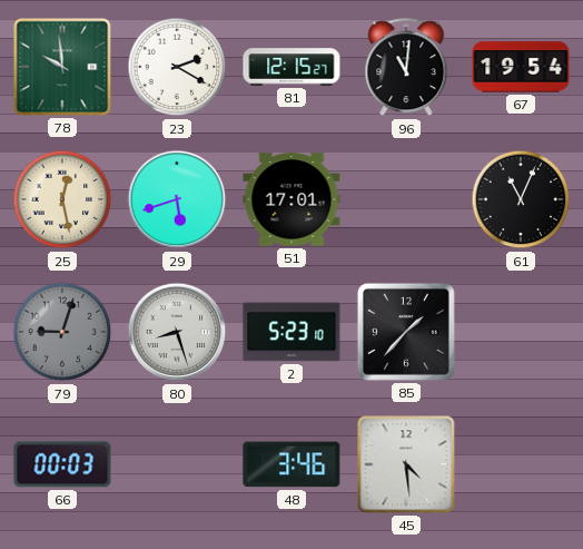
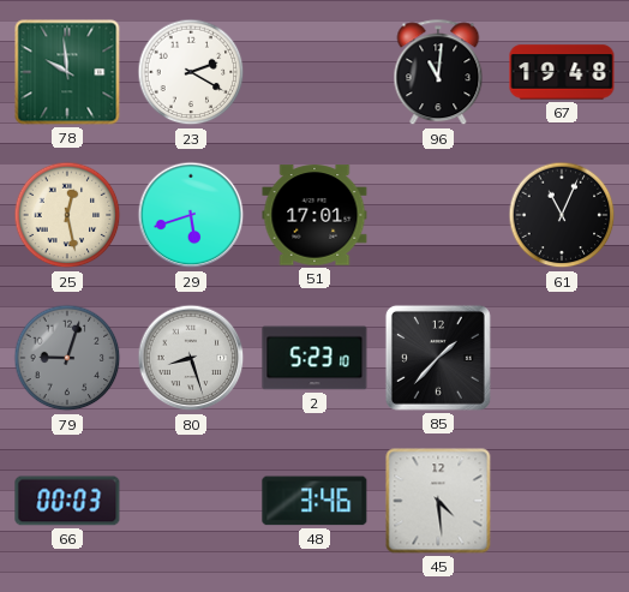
81: 12:15 -> none (291, 67)
67: 19:54 -> 19:48 (562, 72)
